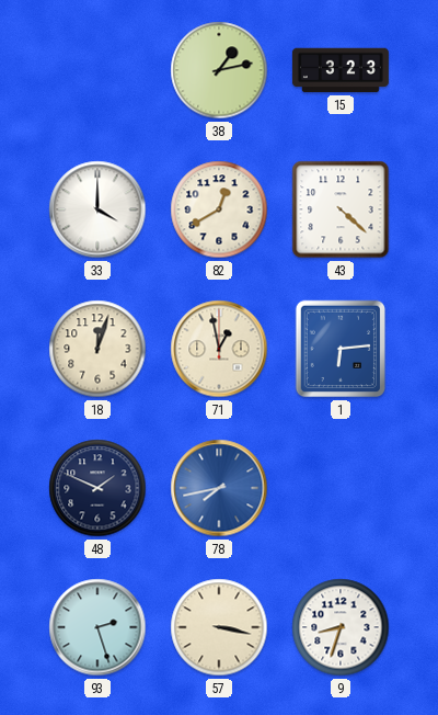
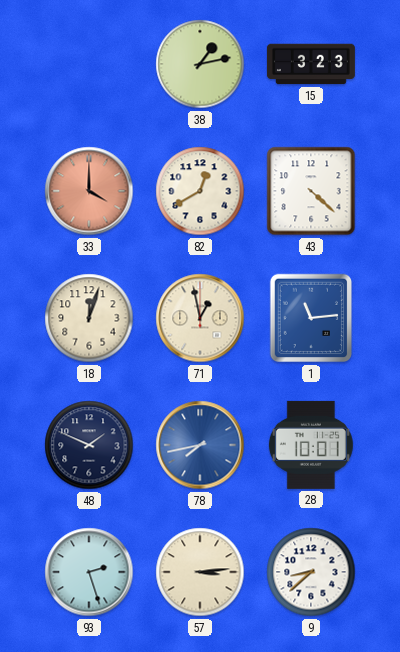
33 dial: white -> salmon (89, 191)
1: 6:14 -> 11:14 (311, 318)
28: none -> 10:01 (311, 445)
57: 3:17 -> 3:14 (200, 572)
9: 8:33 -> 8:38 (311, 572)
